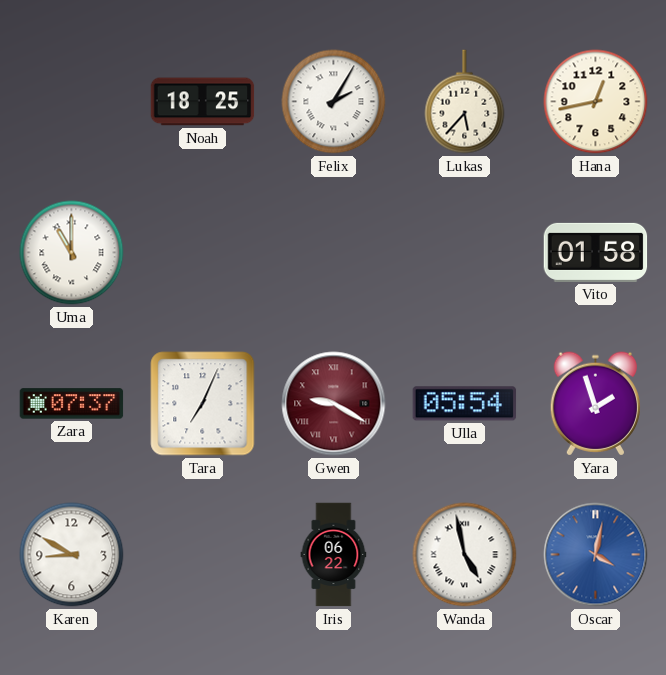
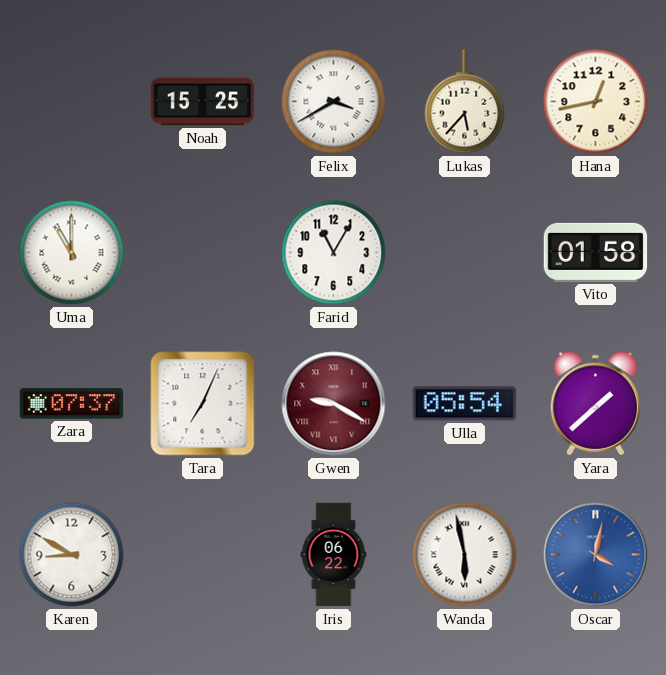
Noah: 18:25 -> 15:25 (203, 102)
Felix: 2:05 -> 3:40 (334, 102)
Farid: none -> 11:05 (334, 253)
Yara: 1:57 -> 1:38 (595, 404)
Wanda: 4:58 -> 5:58 (465, 555)
